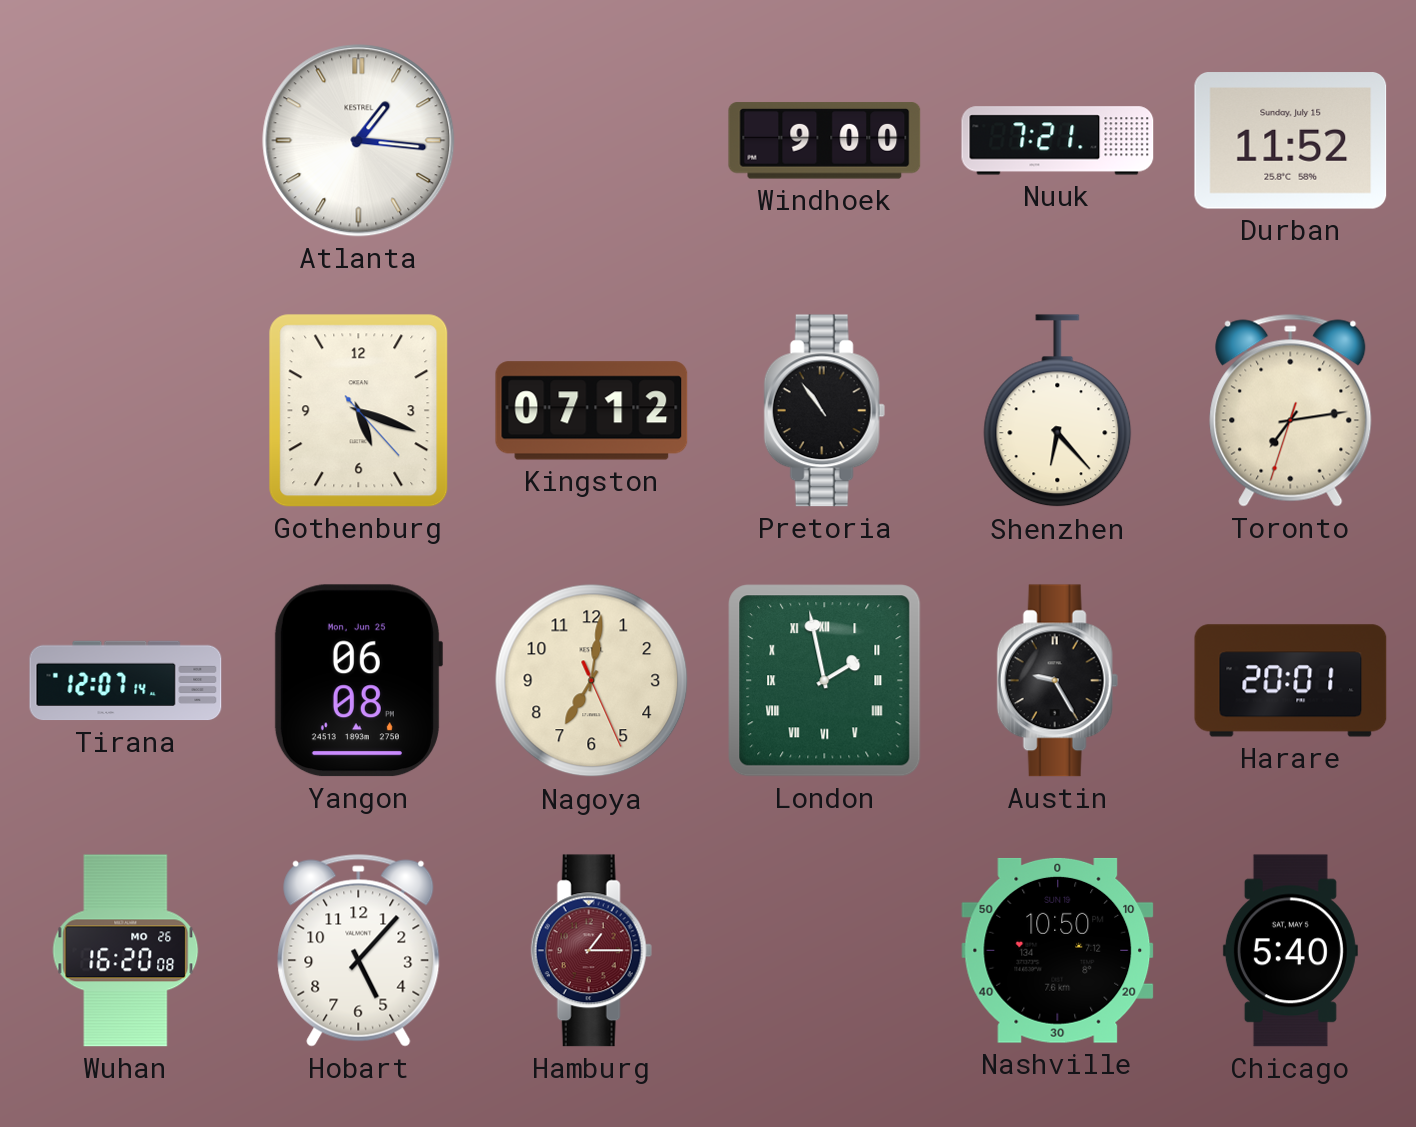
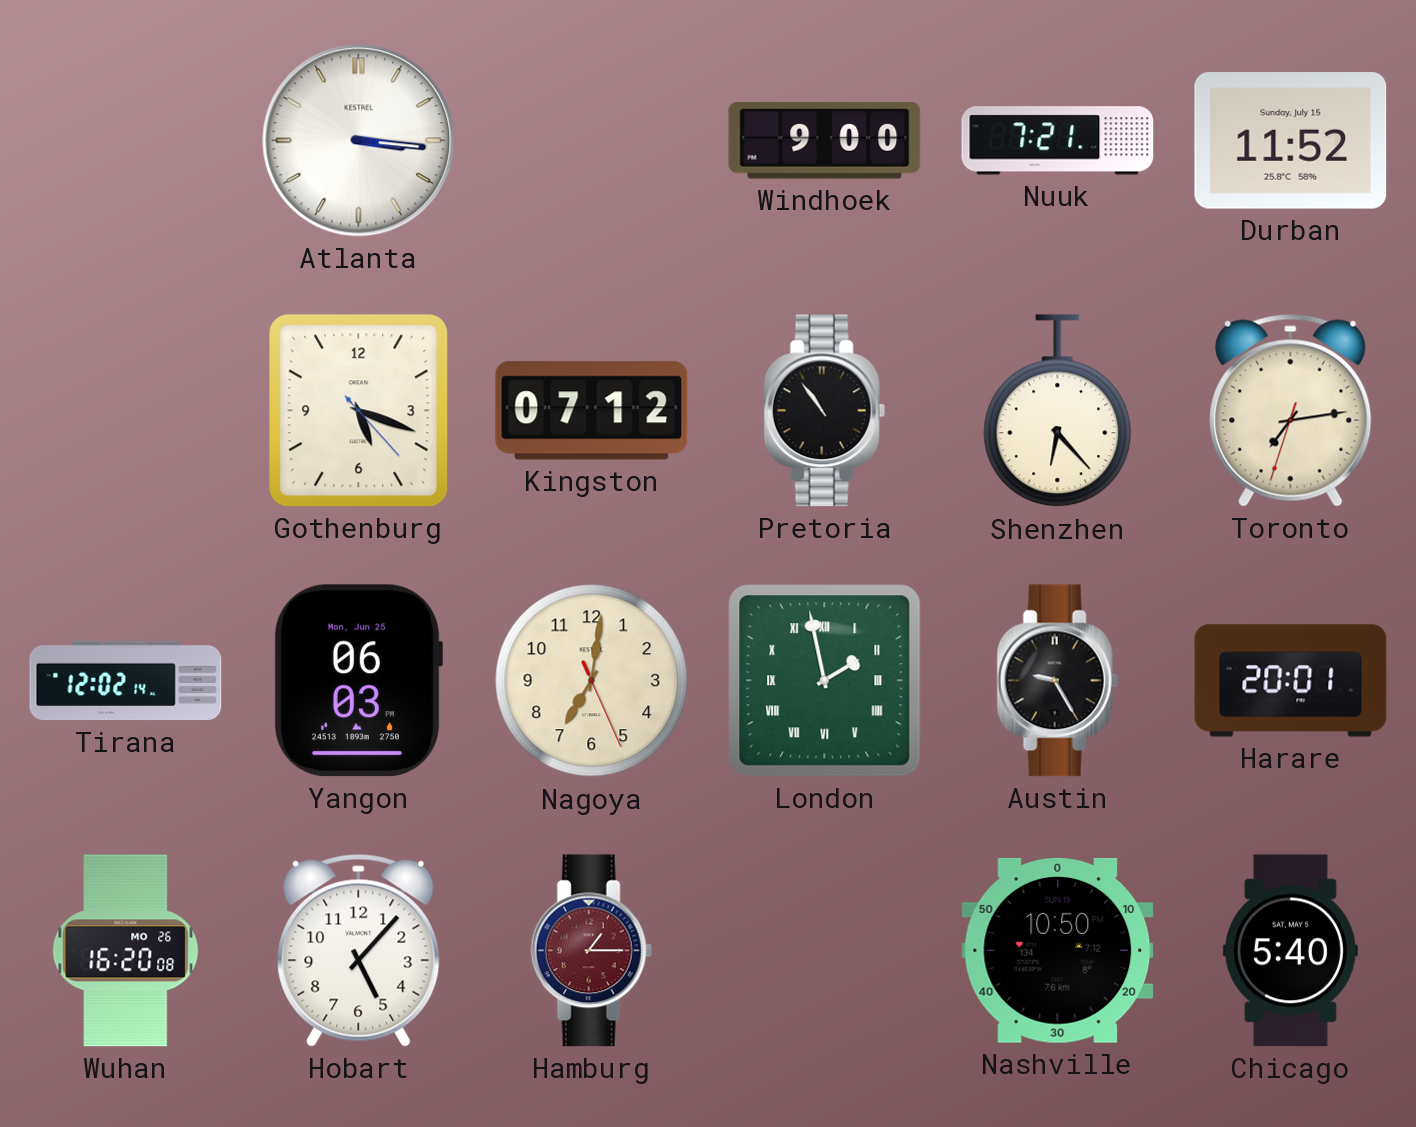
Atlanta: 1:16 -> 3:16 (359, 141)
Tirana: 12:07 -> 12:02 (126, 681)
Yangon: 06:08 -> 06:03 (358, 681)
